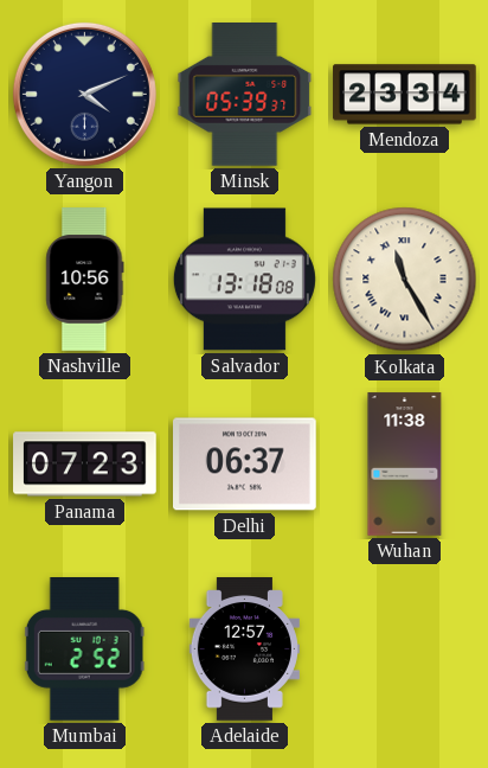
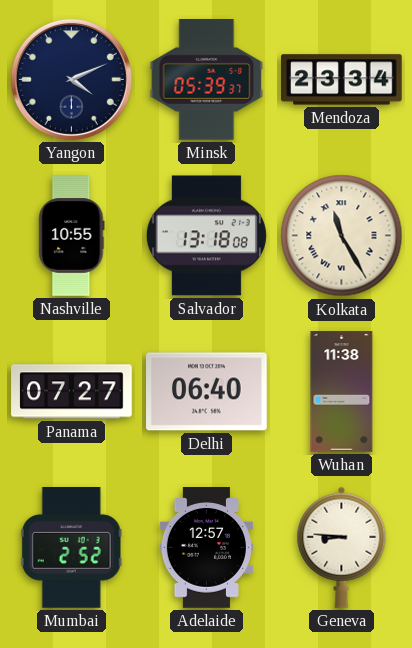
Nashville: 10:56 -> 10:55 (72, 236)
Panama: 07:23 -> 07:27 (72, 392)
Delhi: 06:37 -> 06:40 (207, 392)
Geneva: none -> 8:46 (342, 547)
